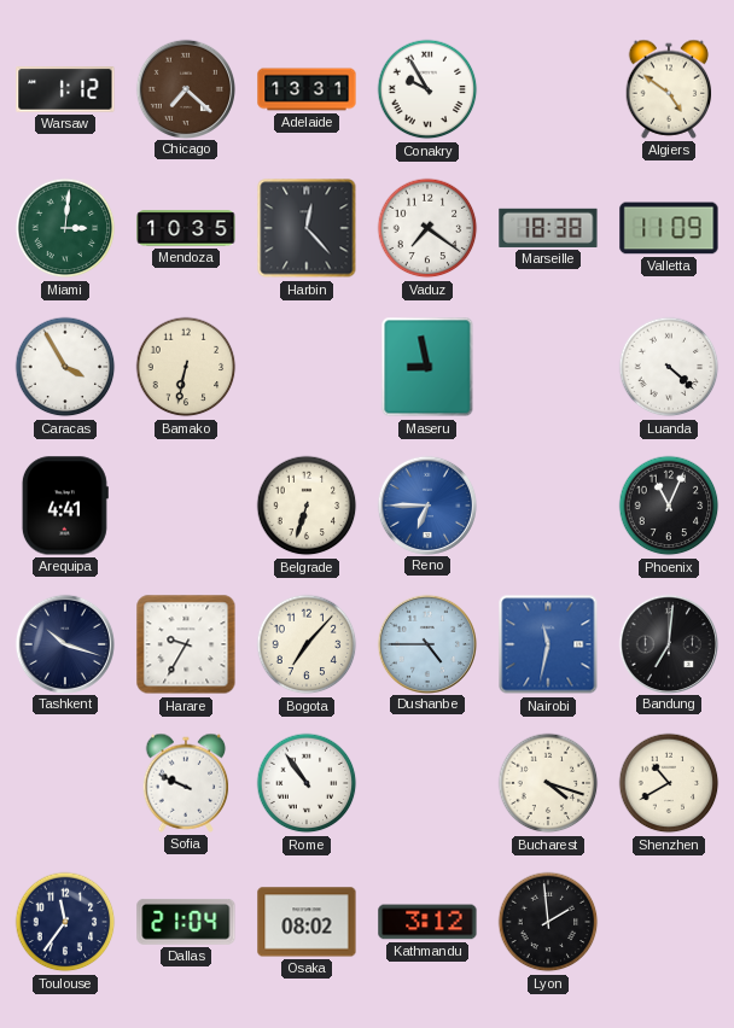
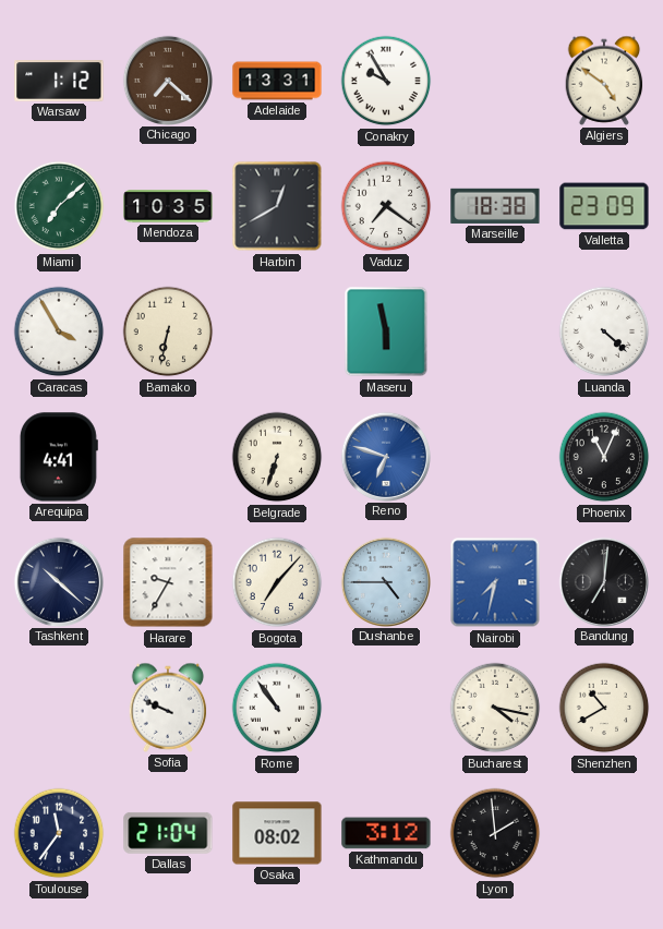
Miami: 3:01 -> 7:08 (59, 206)
Harbin: 12:23 -> 12:40 (277, 206)
Valletta: 11:09 -> 23:09 (604, 206)
Maseru: 8:58 -> 5:58 (386, 331)
Reno: 6:45 -> 6:48 (385, 456)
Tashkent: 10:18 -> 10:22 (58, 581)
Nairobi: 11:32 -> 7:32 (495, 582)
Bucharest: 4:18 -> 4:17 (495, 708)
